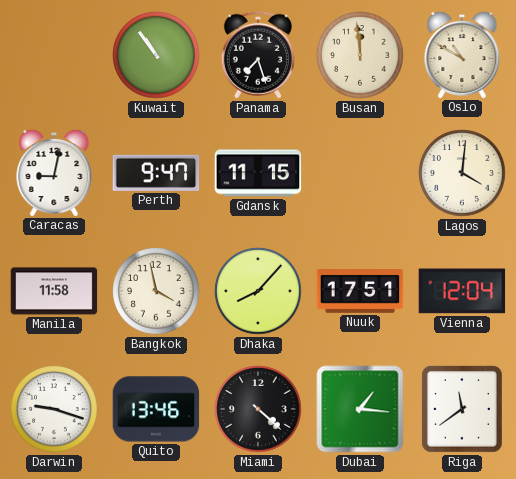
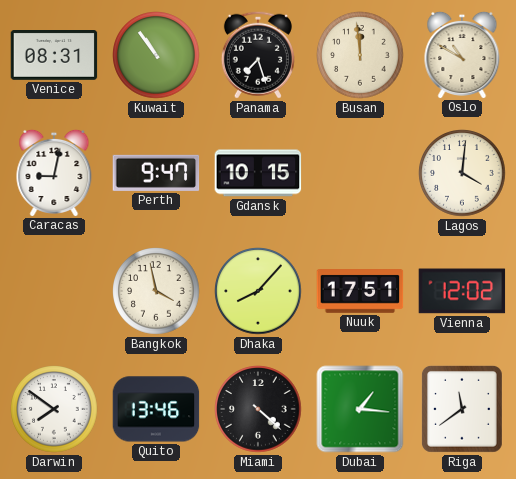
Venice: none -> 08:31 (54, 56)
Gdansk: 11:15 -> 10:15 (258, 173)
Manila: 11:58 -> none (54, 291)
Vienna: 12:04 -> 12:02 (462, 291)
Darwin: 9:18 -> 7:51 (54, 409)
